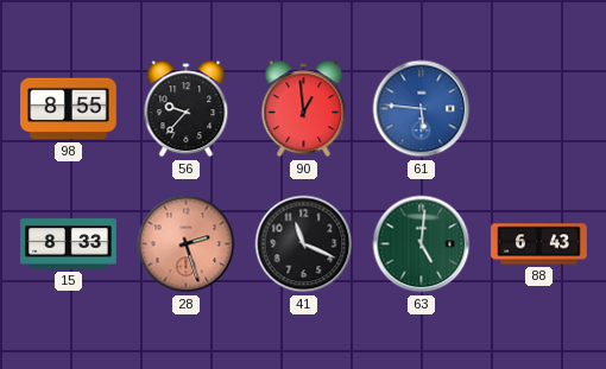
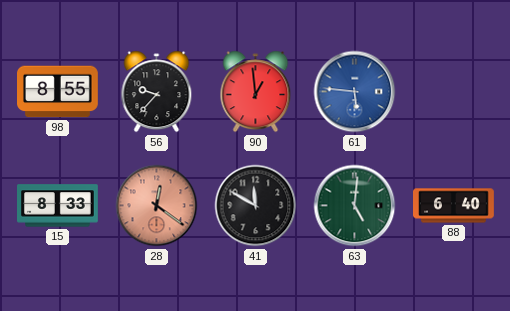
28: 2:27 -> 12:21 (157, 206)
41: 11:19 -> 11:50 (256, 206)
88: 6:43 -> 6:40 (454, 206)
